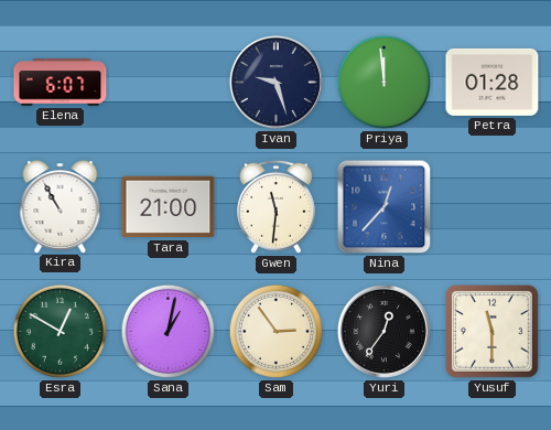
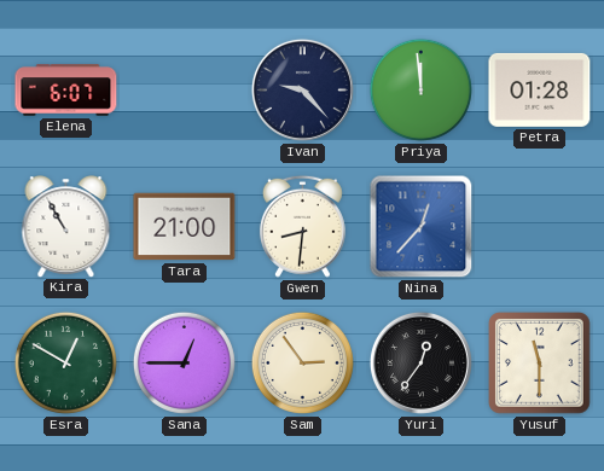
Ivan: 9:27 -> 9:23 (302, 89)
Gwen: 11:31 -> 8:31 (302, 226)
Sana: 1:02 -> 12:45 (184, 362)
